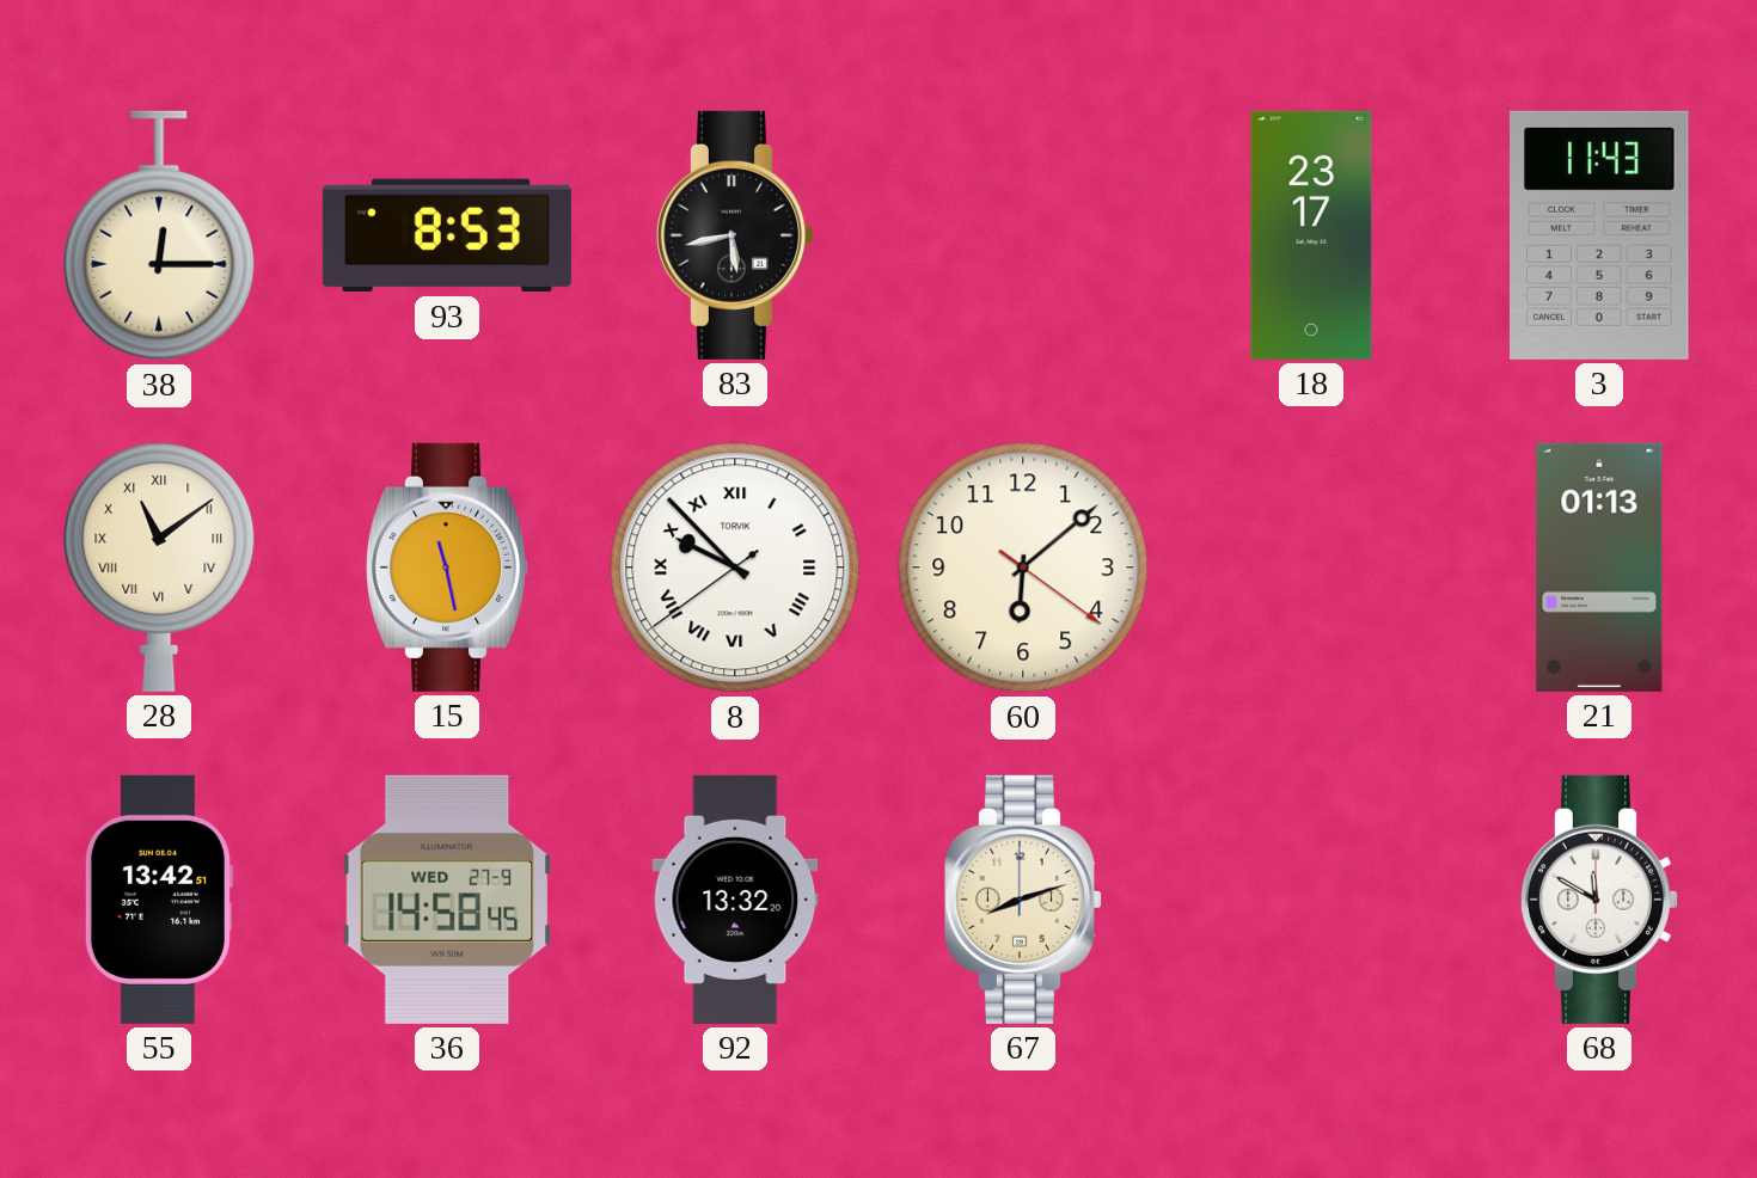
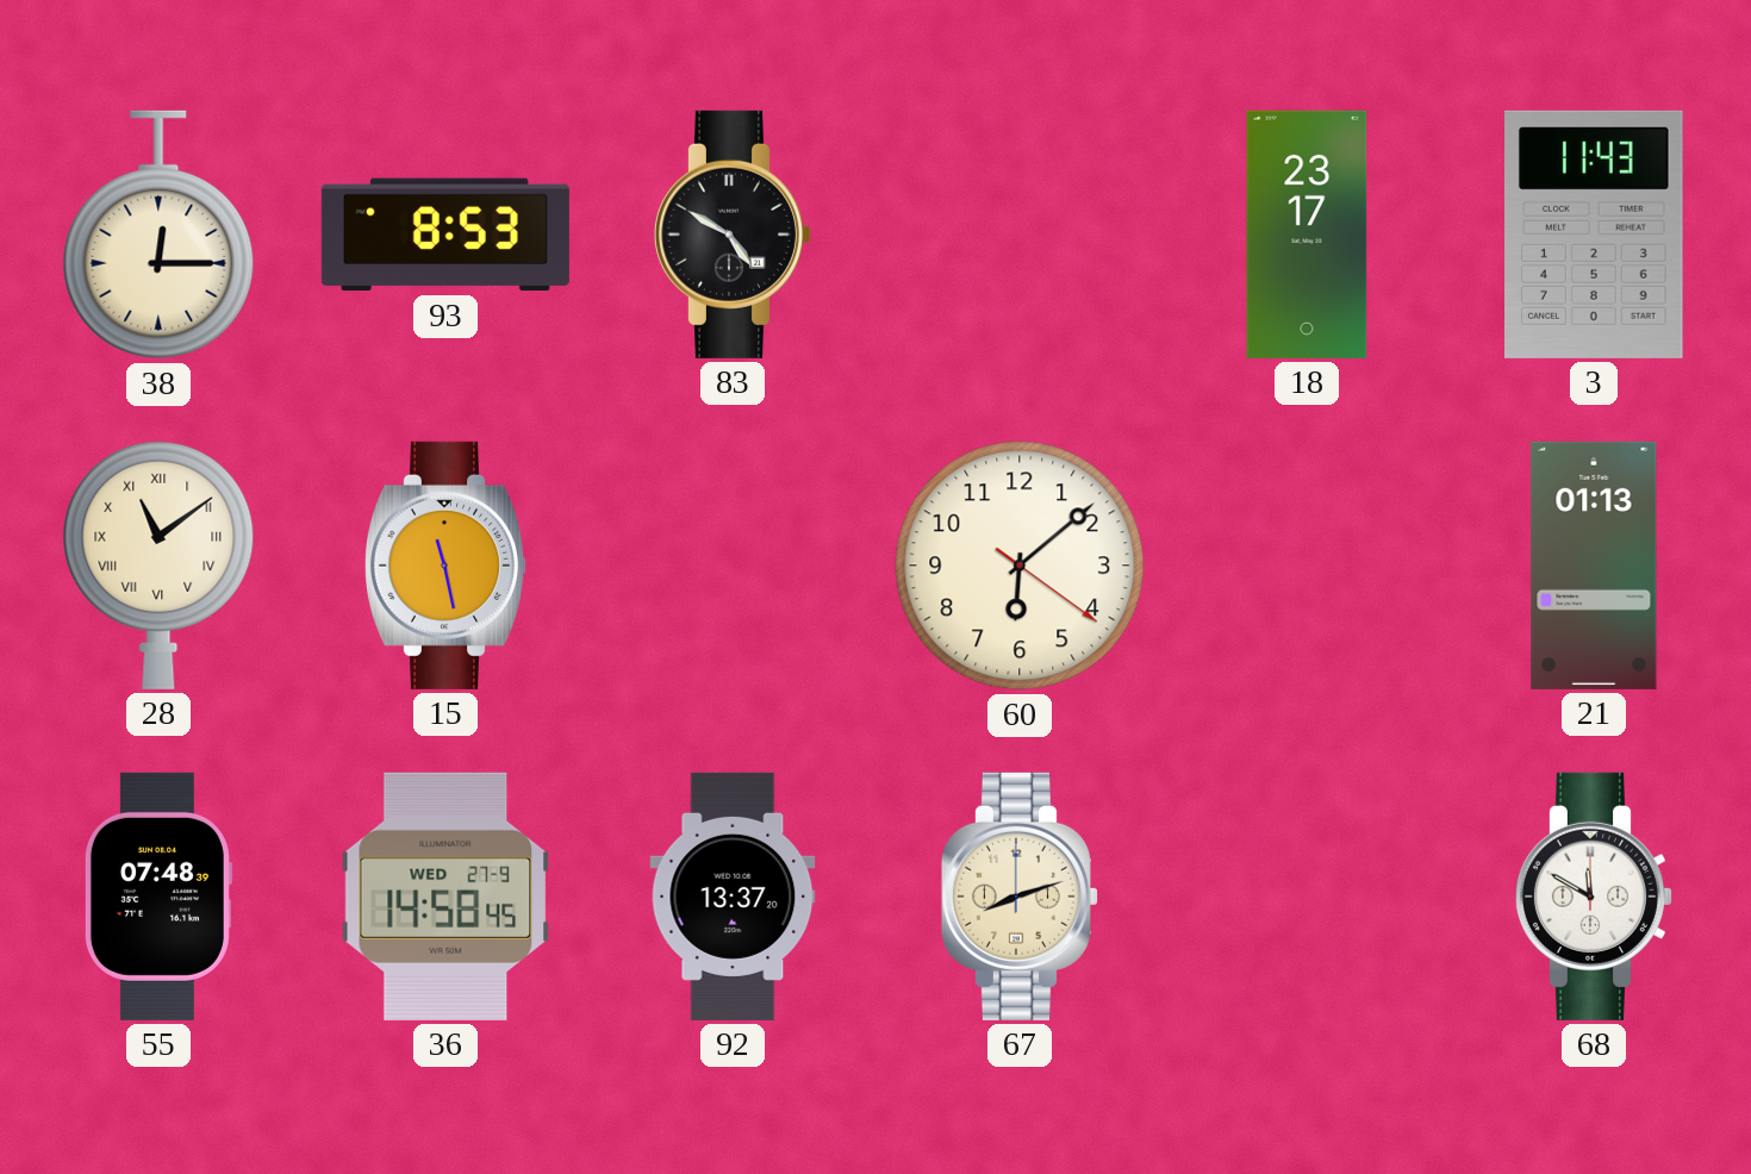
83: 5:43 -> 4:50 (733, 235)
8: 9:52 -> none (735, 567)
55: 13:42 -> 07:48 (157, 897)
92: 13:32 -> 13:37 (733, 897)
